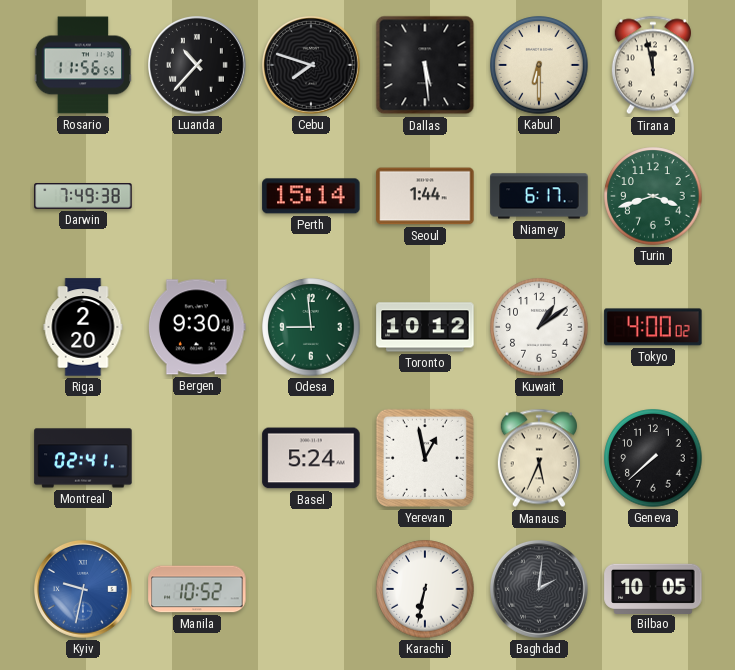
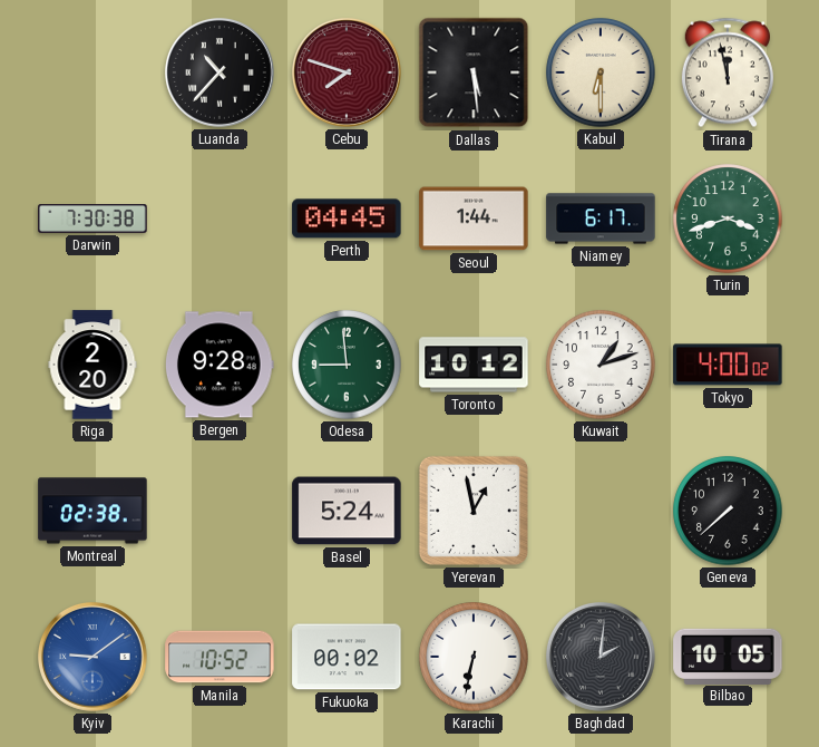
Rosario: 11:56 -> none (83, 65)
Cebu dial: black -> burgundy (348, 74)
Darwin: 7:49 -> 7:30 (92, 219)
Perth: 15:14 -> 04:45 (347, 219)
Bergen: 9:30 -> 9:28 (220, 365)
Kuwait: 1:09 -> 1:12 (601, 365)
Montreal: 02:41 -> 02:38 (92, 511)
Manaus: 5:34 -> none (539, 458)
Kyiv: 9:32 -> 9:09 (94, 658)
Fukuoka: none -> 00:02 (347, 657)
